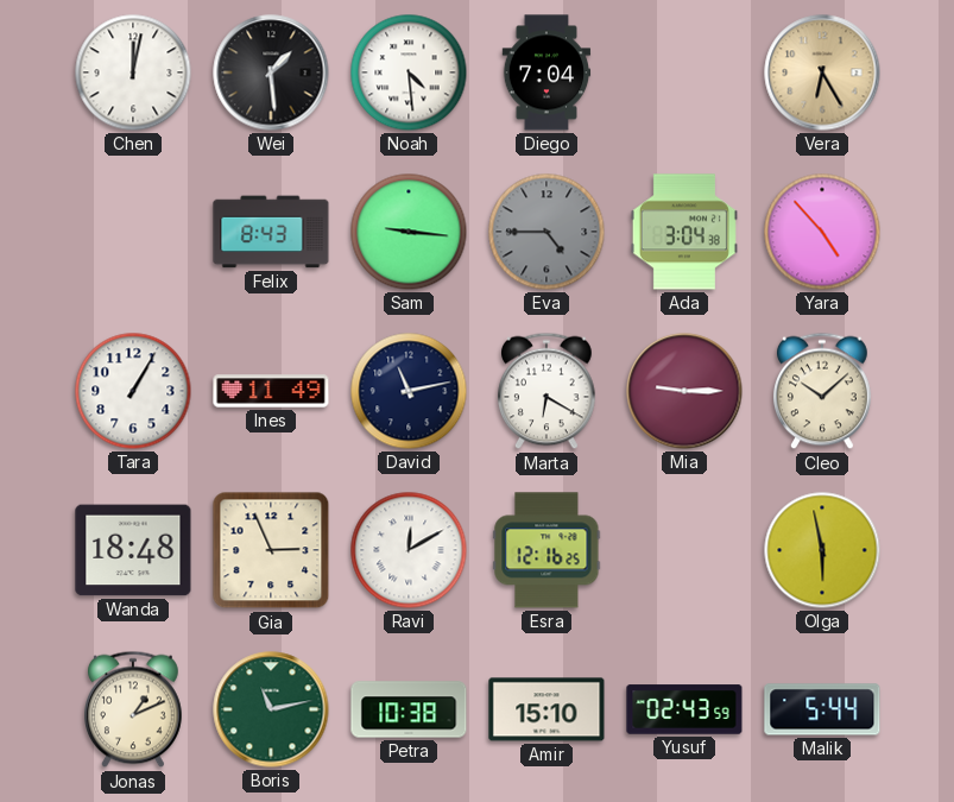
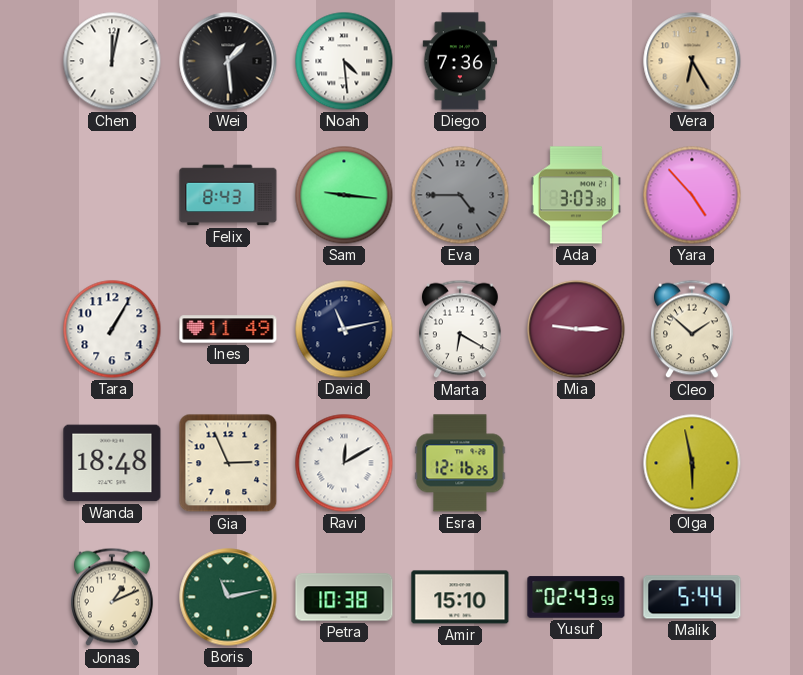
Diego: 7:04 -> 7:36 (460, 61)
Ada: 3:04 -> 3:03 (576, 195)
Cleo: 10:08 -> 1:52 (693, 329)
